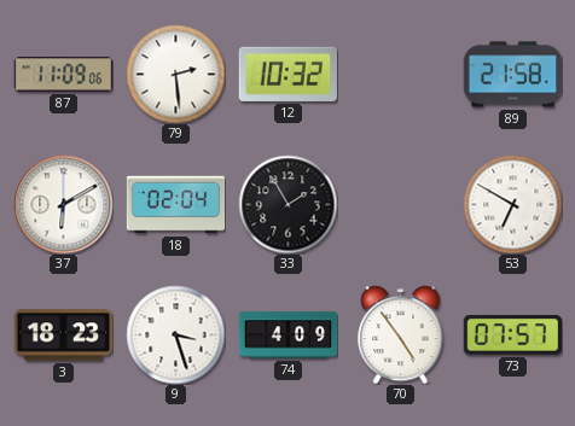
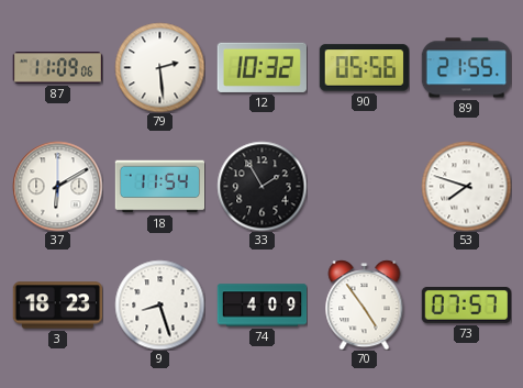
90: none -> 05:56 (364, 68)
89: 21:58 -> 21:55 (466, 68)
18: 02:04 -> 11:54 (159, 187)
53: 6:50 -> 7:48 (466, 186)
9: 3:27 -> 8:27 (159, 304)
